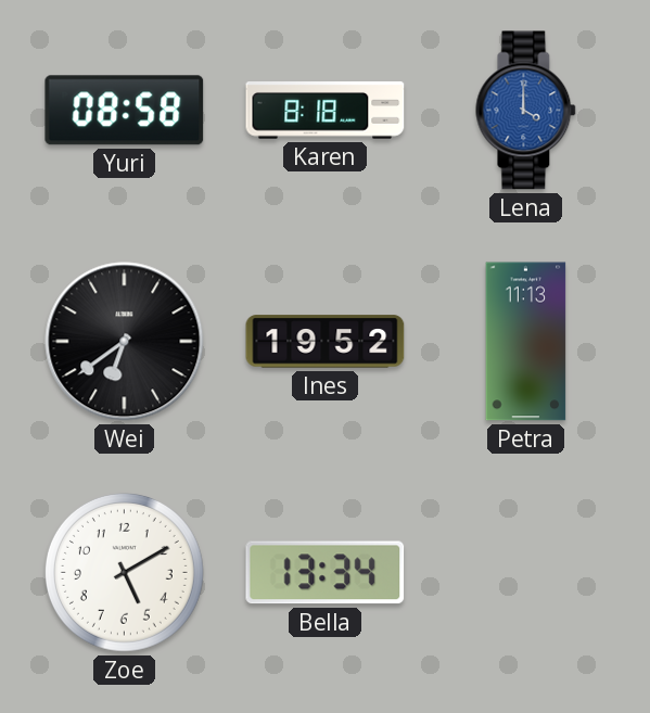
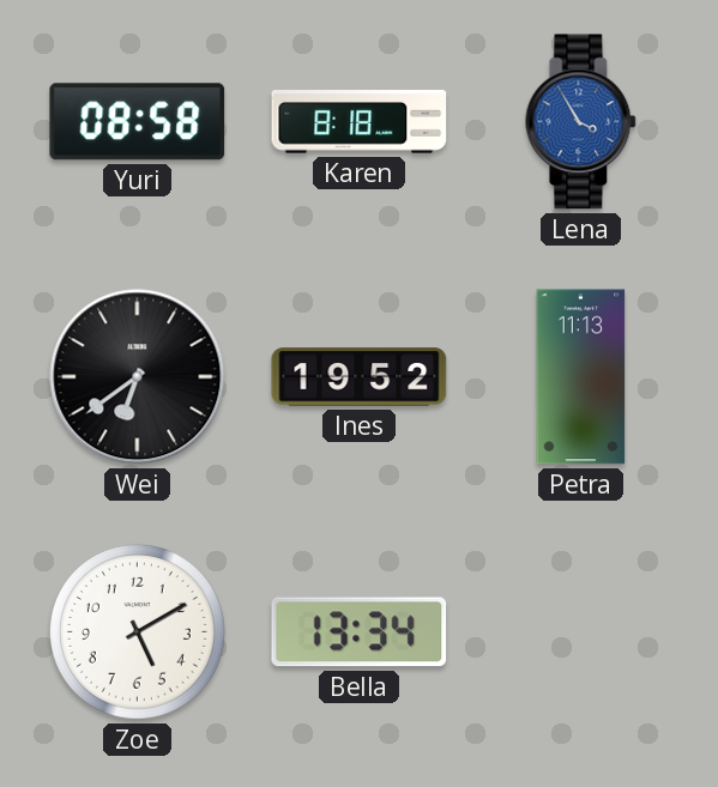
Lena: 4:00 -> 3:55 (581, 122)
